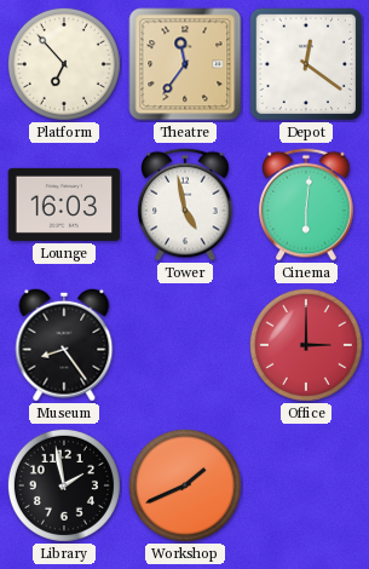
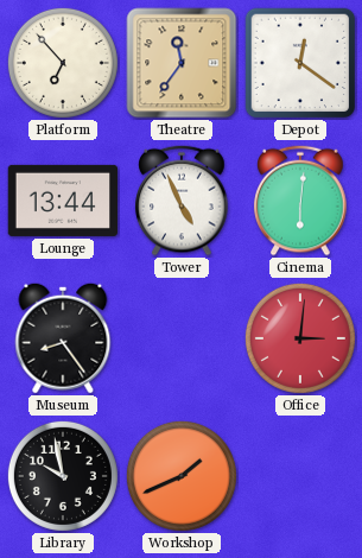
Lounge: 16:03 -> 13:44 (63, 201)
Tower: 4:58 -> 4:56 (182, 201)
Office: 3:00 -> 3:01 (300, 338)
Library: 1:58 -> 9:58 (63, 476)
